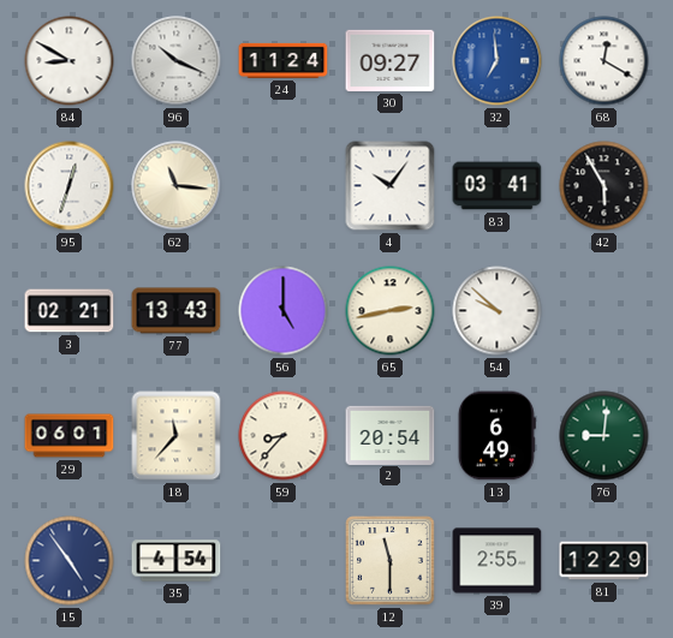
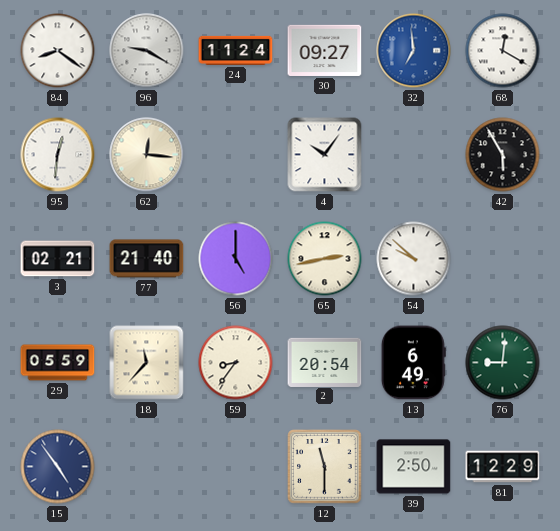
84: 8:50 -> 8:21 (58, 51)
96: 10:19 -> 9:20 (147, 51)
95: 12:33 -> 12:31 (58, 155)
62: 11:16 -> 12:16 (147, 155)
83: 03:41 -> none (498, 186)
77: 13:43 -> 21:40 (147, 259)
29: 06:01 -> 05:59 (58, 363)
59: 8:37 -> 8:36 (236, 363)
35: 4:54 -> none (177, 561)
39: 2:55 -> 2:50 (414, 467)
